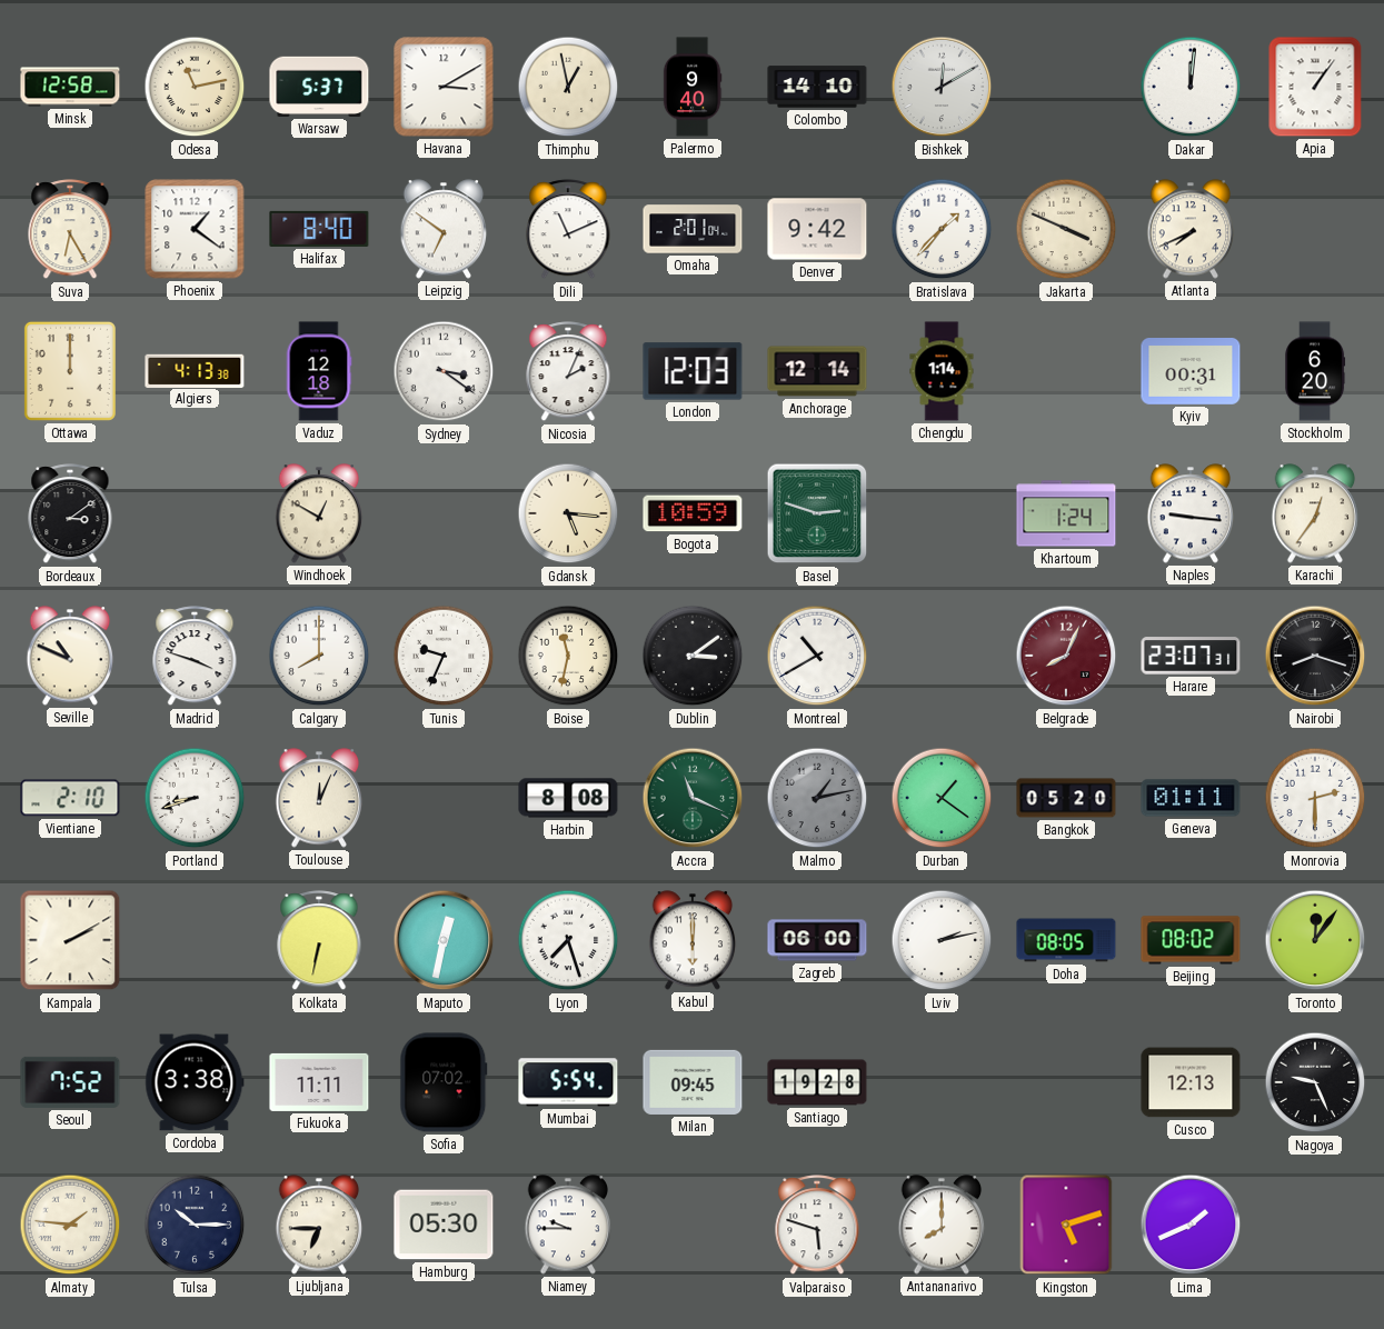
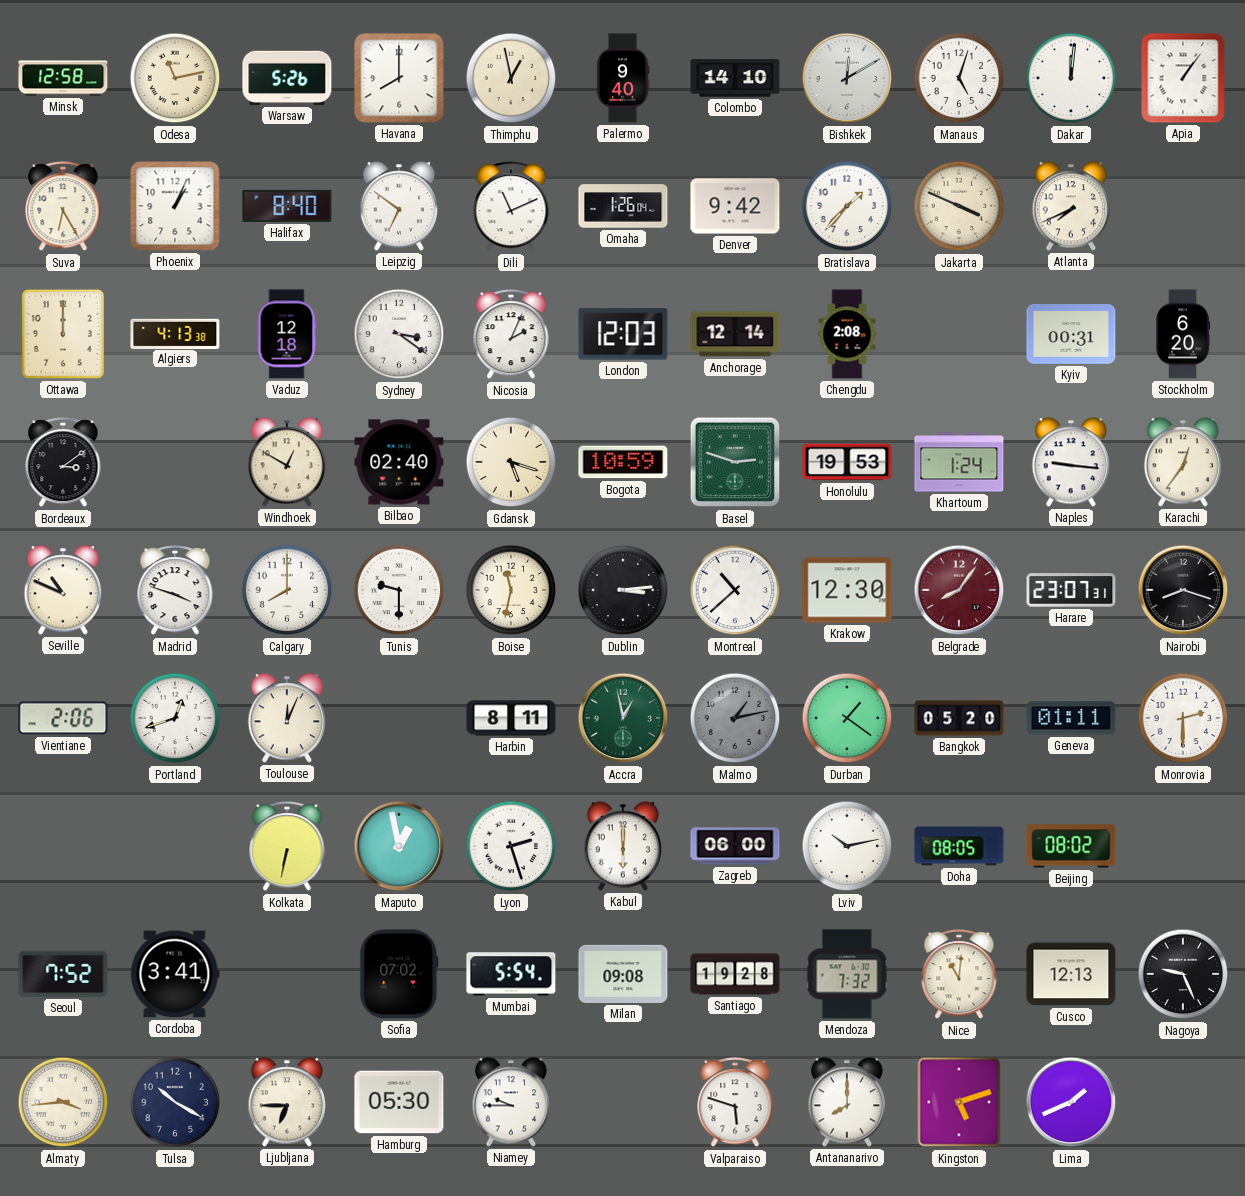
Warsaw: 5:37 -> 5:26 (287, 78)
Havana: 3:10 -> 8:00 (399, 78)
Manaus: none -> 5:03 (959, 78)
Phoenix: 1:21 -> 1:04 (175, 206)
Omaha: 2:01 -> 1:26 (623, 206)
Chengdu: 1:14 -> 2:08 (847, 334)
Bilbao: none -> 02:40 (399, 462)
Gdansk: 5:16 -> 5:18 (511, 462)
Honolulu: none -> 19:53 (847, 462)
Tunis: 9:34 -> 9:30 (399, 590)
Dublin: 3:09 -> 3:14 (623, 590)
Montreal: 10:40 -> 10:38 (735, 590)
Krakow: none -> 12:30 (847, 590)
Belgrade: 8:04 -> 8:06 (959, 590)
Vientiane: 2:10 -> 2:06 (63, 718)
Portland: 8:42 -> 12:42 (175, 718)
Harbin: 8:08 -> 8:11 (511, 718)
Accra: 11:19 -> 12:58 (623, 718)
Kampala: 2:10 -> none (70, 940)
Maputo: 12:32 -> 12:58 (399, 846)
Lyon: 7:27 -> 2:27 (511, 846)
Lviv: 2:13 -> 10:13 (847, 846)
Toronto: 12:06 -> none (1315, 940)
Cordoba: 3:38 -> 3:41 (175, 974)
Fukuoka: 11:11 -> none (319, 1082)
Milan: 09:45 -> 09:08 (623, 974)
Mendoza: none -> 7:32 (847, 974)
Nice: none -> 11:01 (959, 975)
Almaty: 1:46 -> 3:44 (63, 1102)
Tulsa: 10:15 -> 10:20 (175, 1102)
